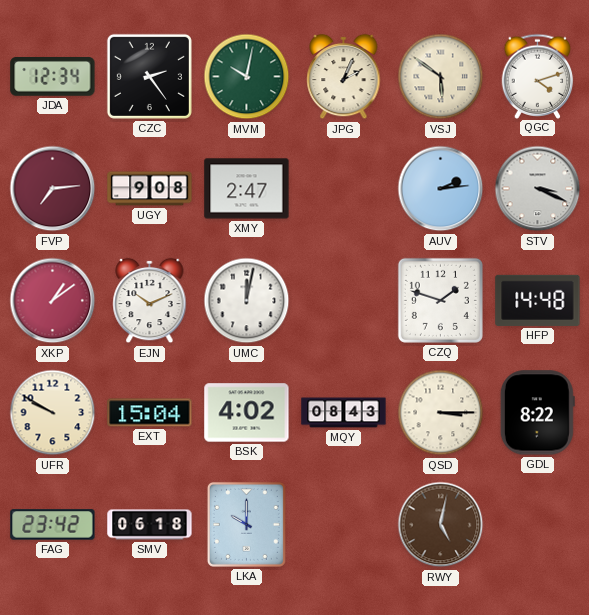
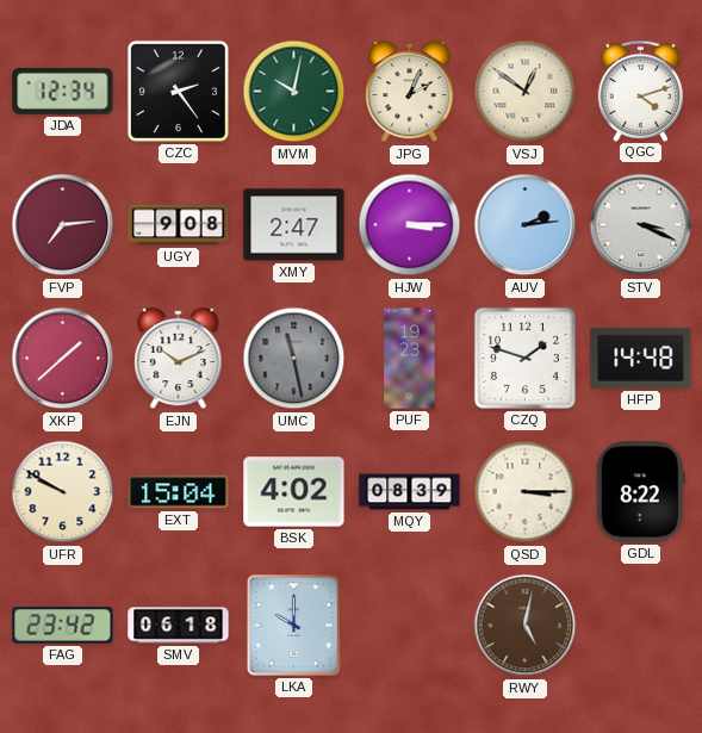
VSJ: 5:51 -> 12:51 (526, 92)
HJW: none -> 3:15 (410, 225)
XKP: 1:09 -> 1:38 (63, 359)
UMC: 12:02 -> 11:28 (294, 359)
UMC dial: white -> grey (294, 359)
PUF: none -> 19:23 (410, 359)
MQY: 08:43 -> 08:39 (410, 492)
